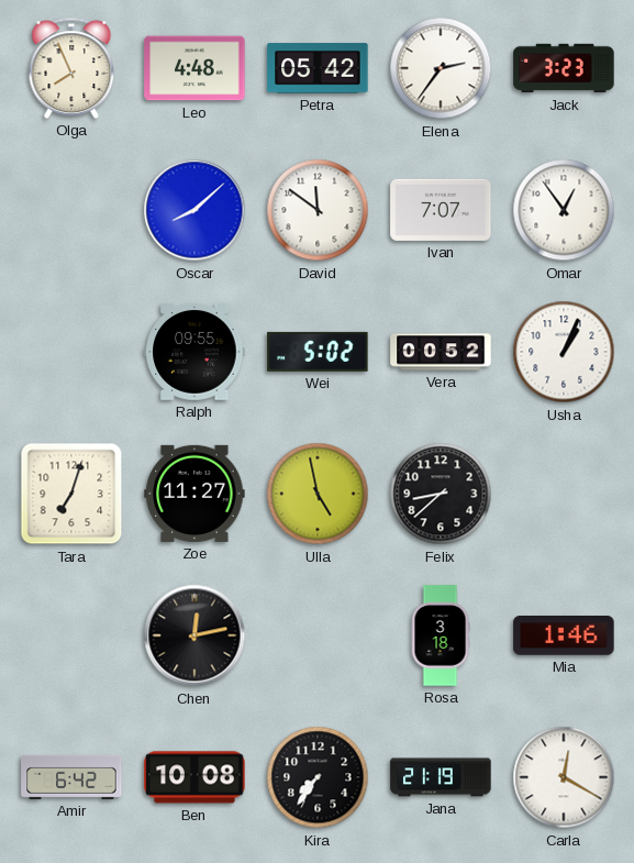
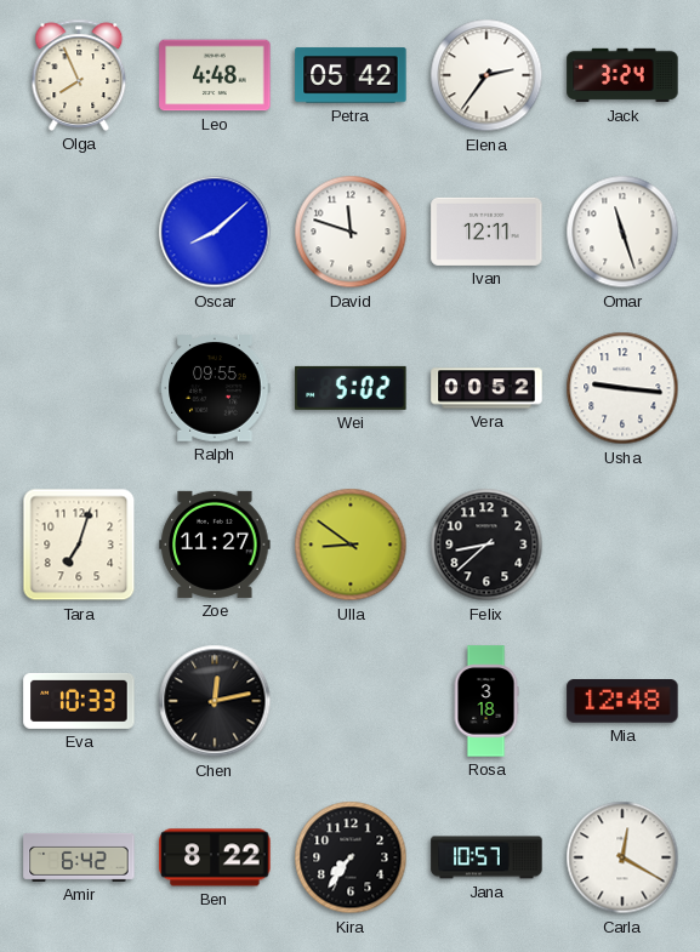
Jack: 3:23 -> 3:24 (622, 75)
David: 11:51 -> 11:48 (351, 232)
Ivan: 7:07 -> 12:11 (486, 232)
Omar: 12:54 -> 11:27 (622, 232)
Usha: 1:04 -> 9:16 (622, 388)
Ulla: 4:58 -> 8:51 (351, 545)
Eva: none -> 10:33 (79, 701)
Mia: 1:46 -> 12:48 (622, 702)
Ben: 10:08 -> 8:22 (215, 857)
Jana: 21:19 -> 10:57 (486, 857)
